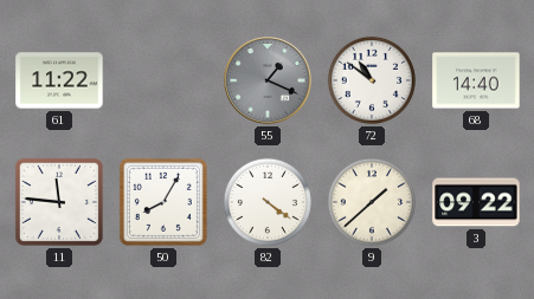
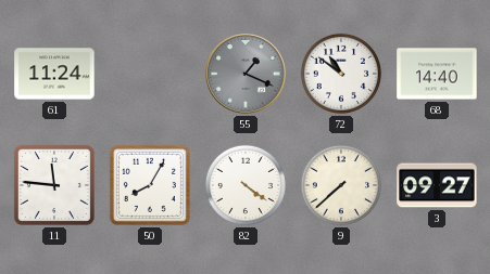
61: 11:22 -> 11:24 (54, 74)
9: 1:38 -> 7:38 (341, 185)
3: 09:22 -> 09:27 (437, 185)
